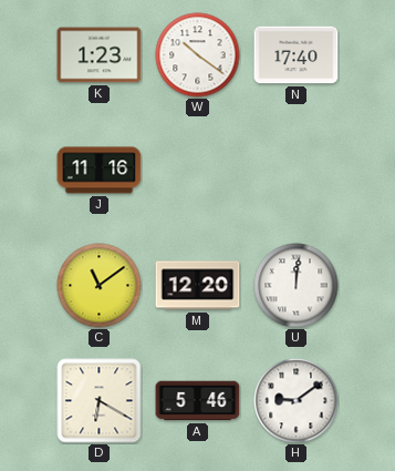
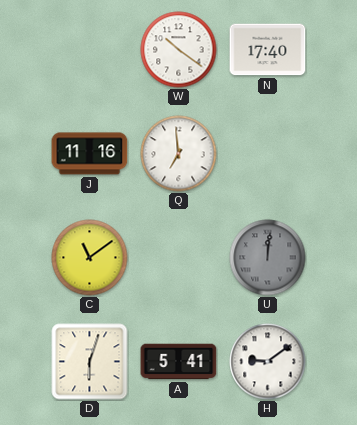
K: 1:23 -> none (100, 55)
Q: none -> 6:59 (179, 154)
M: 12:20 -> none (198, 286)
U dial: white -> grey (268, 258)
D: 6:20 -> 6:03 (90, 362)
A: 5:46 -> 5:41 (179, 362)
